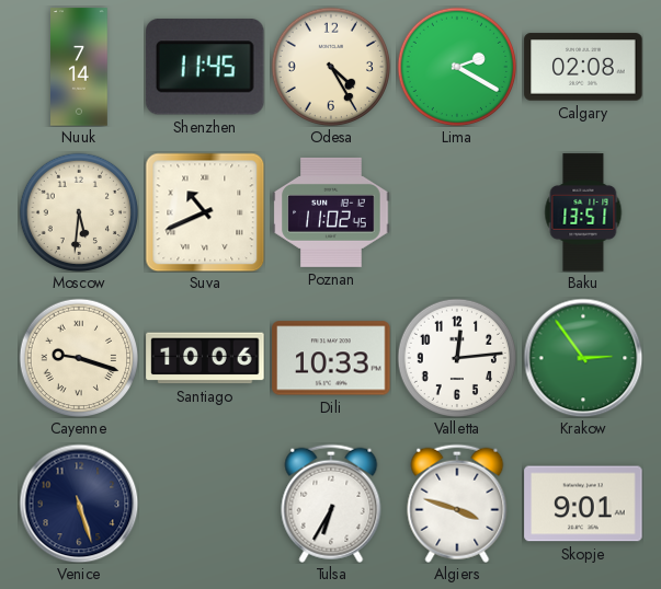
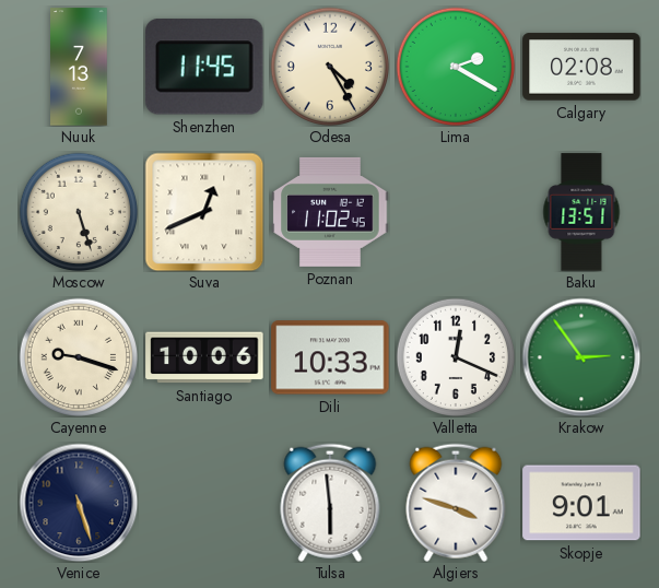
Nuuk: 7:14 -> 7:13 (80, 67)
Moscow: 5:31 -> 5:27 (79, 212)
Suva: 10:41 -> 12:41 (204, 212)
Valletta: 12:14 -> 12:19 (456, 357)
Tulsa: 6:35 -> 5:59 (330, 503)
